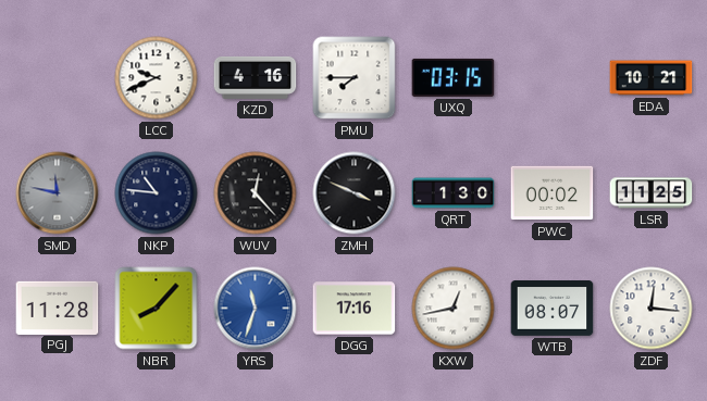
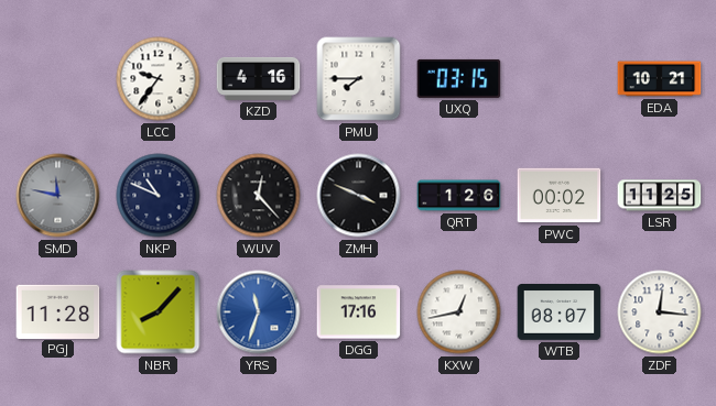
LCC: 9:41 -> 9:36 (159, 79)
NKP: 10:46 -> 10:49 (159, 196)
QRT: 1:30 -> 1:26 (459, 196)
